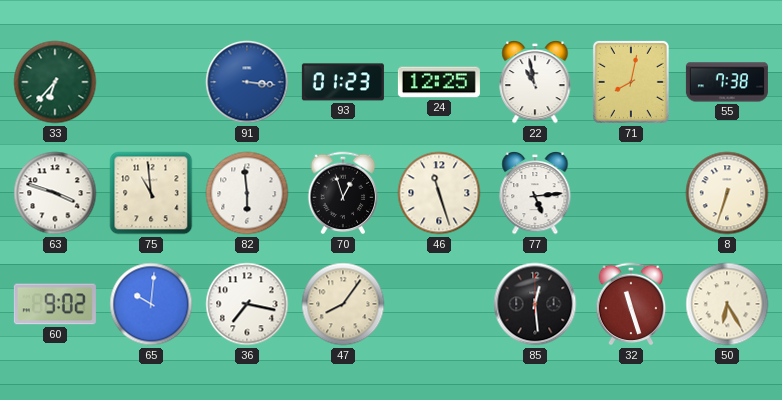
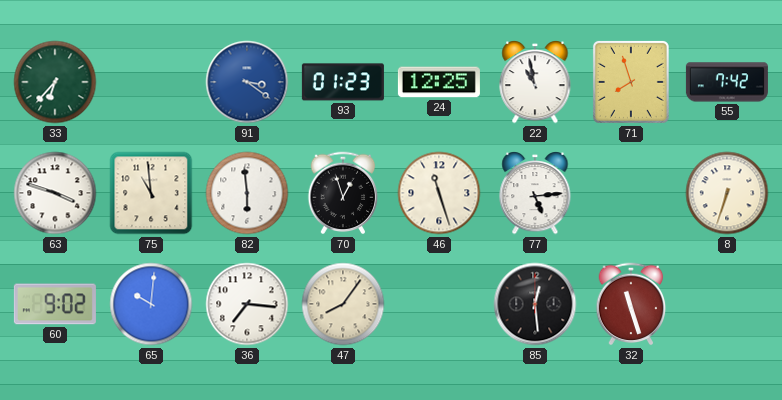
91: 3:16 -> 3:21 (247, 82)
71: 8:02 -> 7:57 (631, 82)
55: 7:38 -> 7:42 (727, 82)
36: 7:17 -> 7:16 (247, 304)
50: 6:25 -> none (727, 304)
